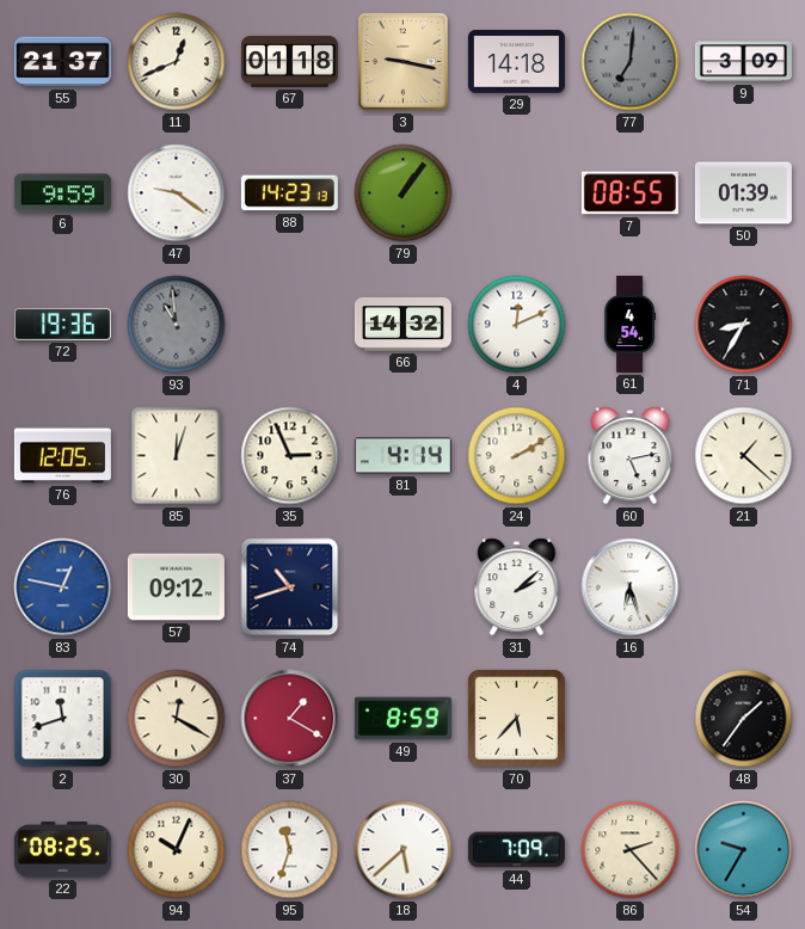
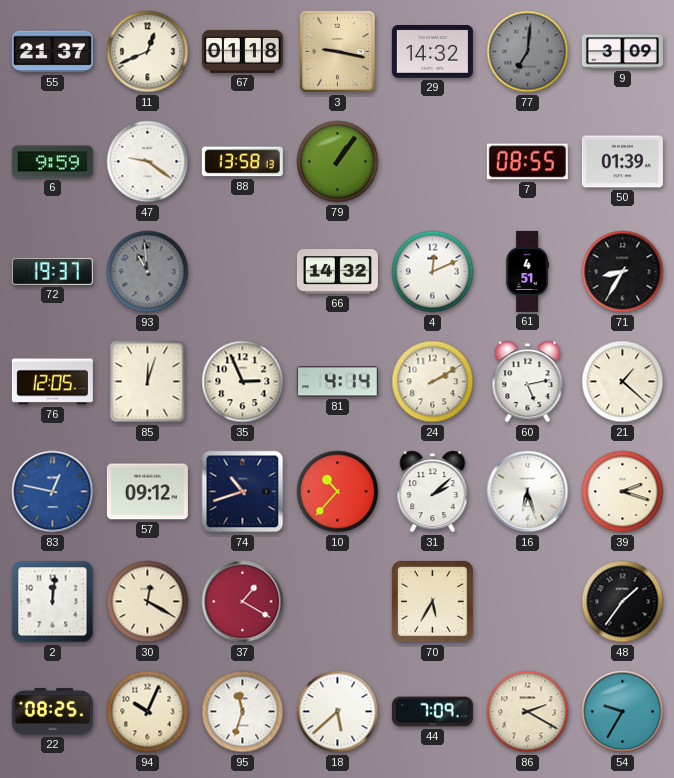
29: 14:18 -> 14:32 (432, 52)
88: 14:23 -> 13:58 (242, 162)
72: 19:36 -> 19:37 (52, 271)
61: 4:54 -> 4:51 (527, 271)
10: none -> 10:37 (338, 492)
39: none -> 2:18 (623, 492)
2: 11:42 -> 12:01 (53, 602)
49: 8:59 -> none (402, 719)
70: 5:37 -> 5:35 (432, 601)
86: 2:23 -> 2:20 (528, 712)
